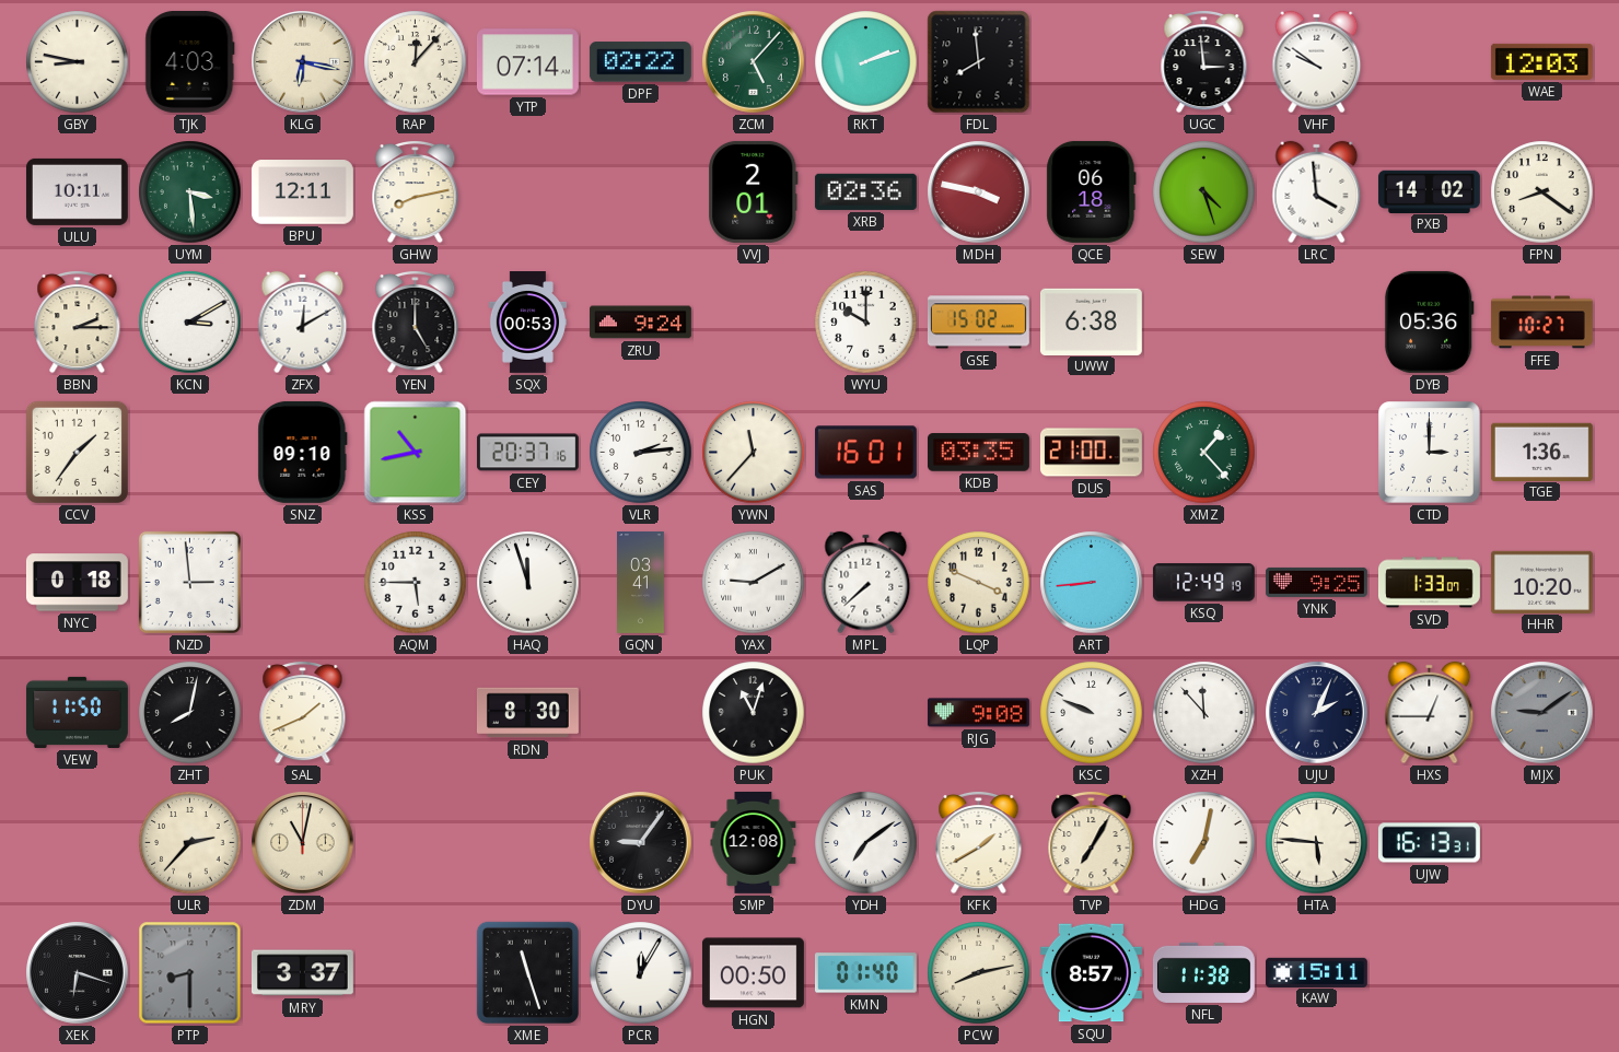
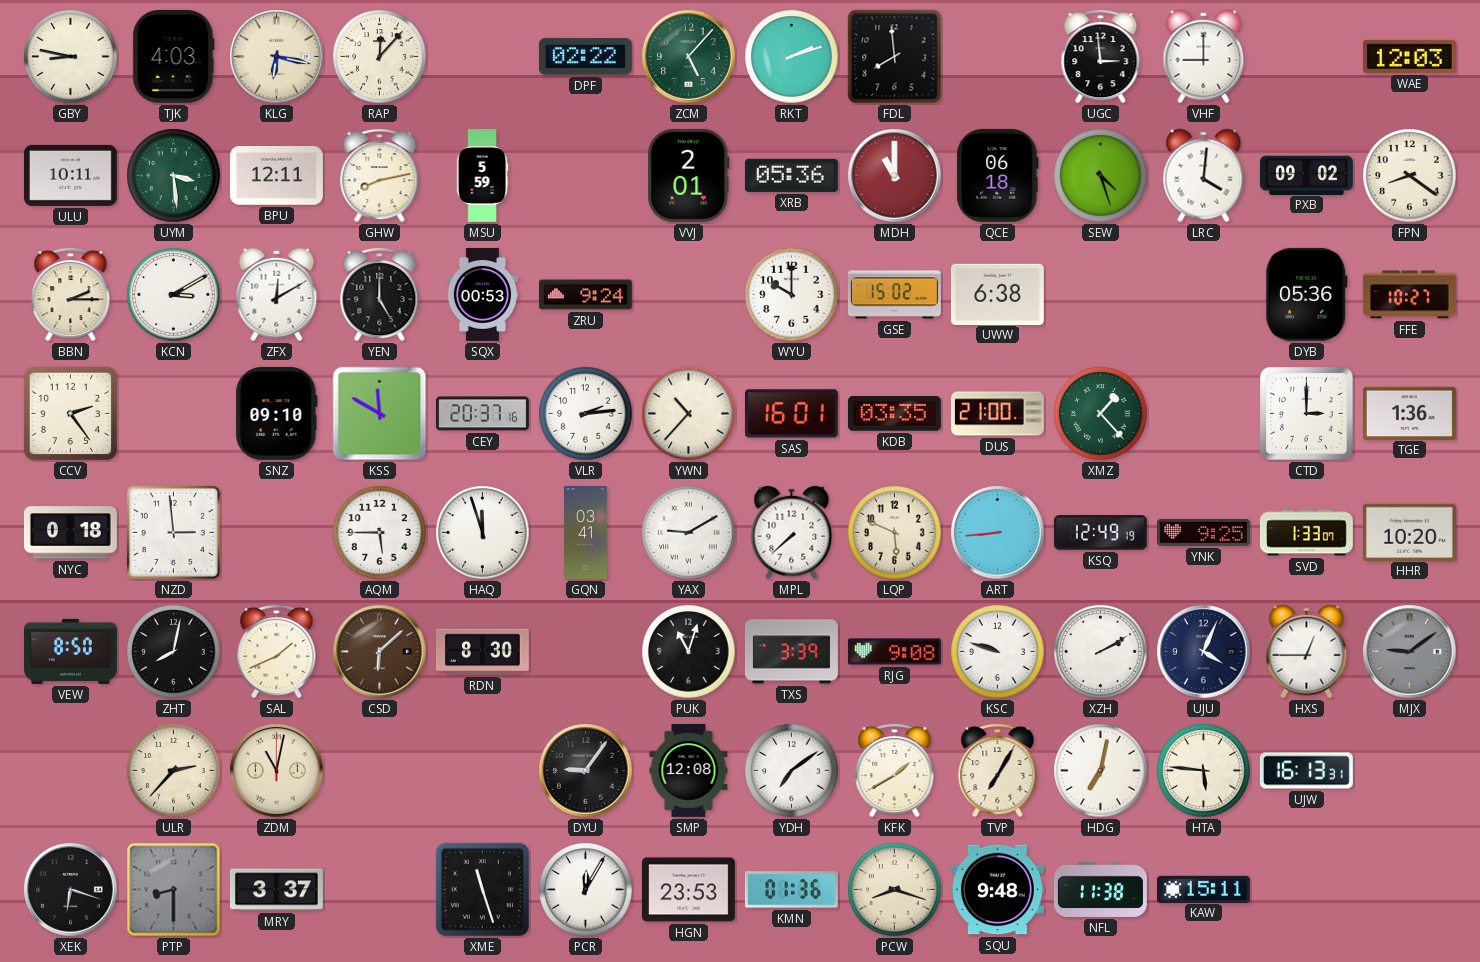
YTP: 07:14 -> none (527, 62)
VHF: 9:51 -> 9:00 (1204, 57)
MSU: none -> 5:59 (482, 176)
XRB: 02:36 -> 05:36 (791, 175)
MDH: 3:47 -> 11:00 (895, 176)
LRC: 3:59 -> 4:01 (1204, 176)
PXB: 14:02 -> 09:02 (1306, 175)
CCV: 1:36 -> 2:24 (70, 413)
KSS: 10:43 -> 11:50 (380, 414)
YWN: 11:37 -> 10:37 (689, 414)
LQP: 3:49 -> 5:49 (895, 533)
VEW: 11:50 -> 8:50 (70, 651)
CSD: none -> 6:08 (380, 652)
TXS: none -> 3:39 (791, 652)
KSC: 9:49 -> 9:48 (998, 652)
XZH: 11:53 -> 2:10 (1101, 652)
UJU: 2:04 -> 4:04 (1204, 652)
HGN: 00:50 -> 23:53 (688, 890)
KMN: 01:40 -> 01:36 (791, 890)
PCW: 8:13 -> 8:18 (895, 890)
SQU: 8:57 -> 9:48 (997, 890)
